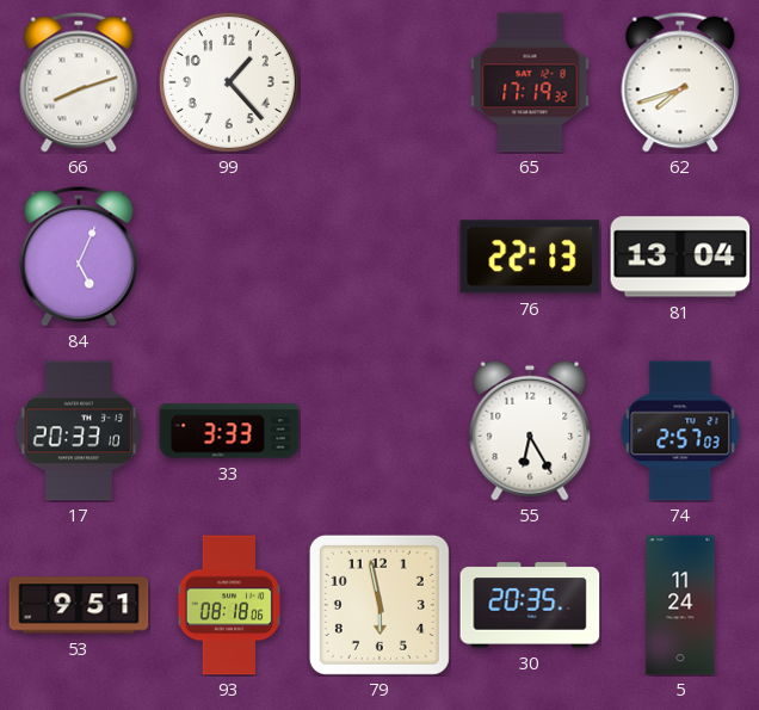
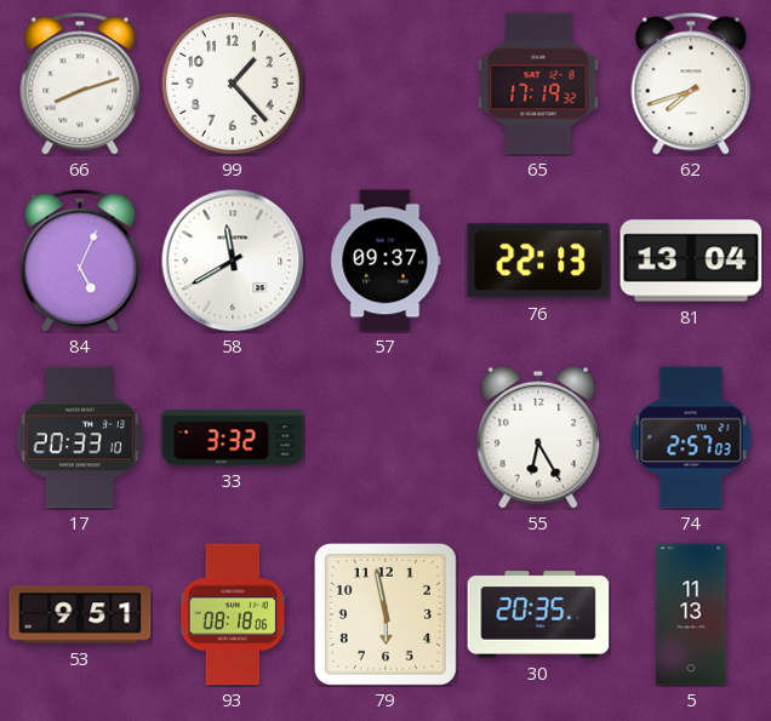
58: none -> 11:40 (233, 261)
57: none -> 09:37 (385, 261)
33: 3:33 -> 3:32 (233, 437)
5: 11:24 -> 11:13 (691, 614)
